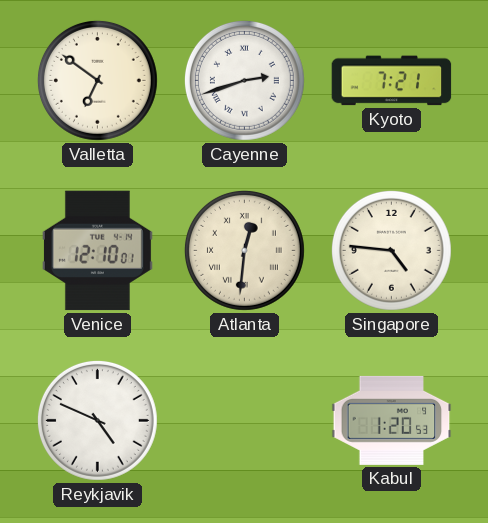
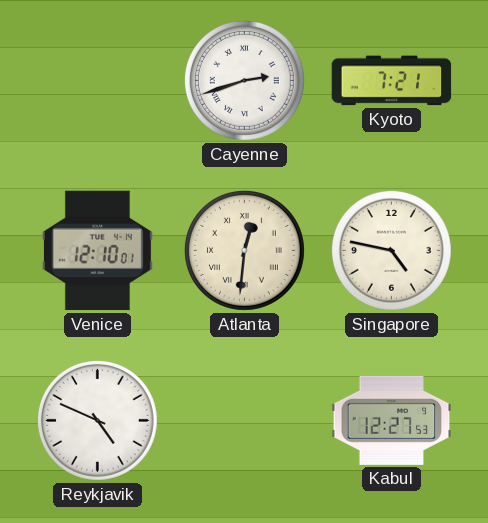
Valletta: 6:51 -> none (97, 80)
Singapore: 4:46 -> 4:47 (391, 250)
Kabul: 1:20 -> 12:27 (392, 420)
